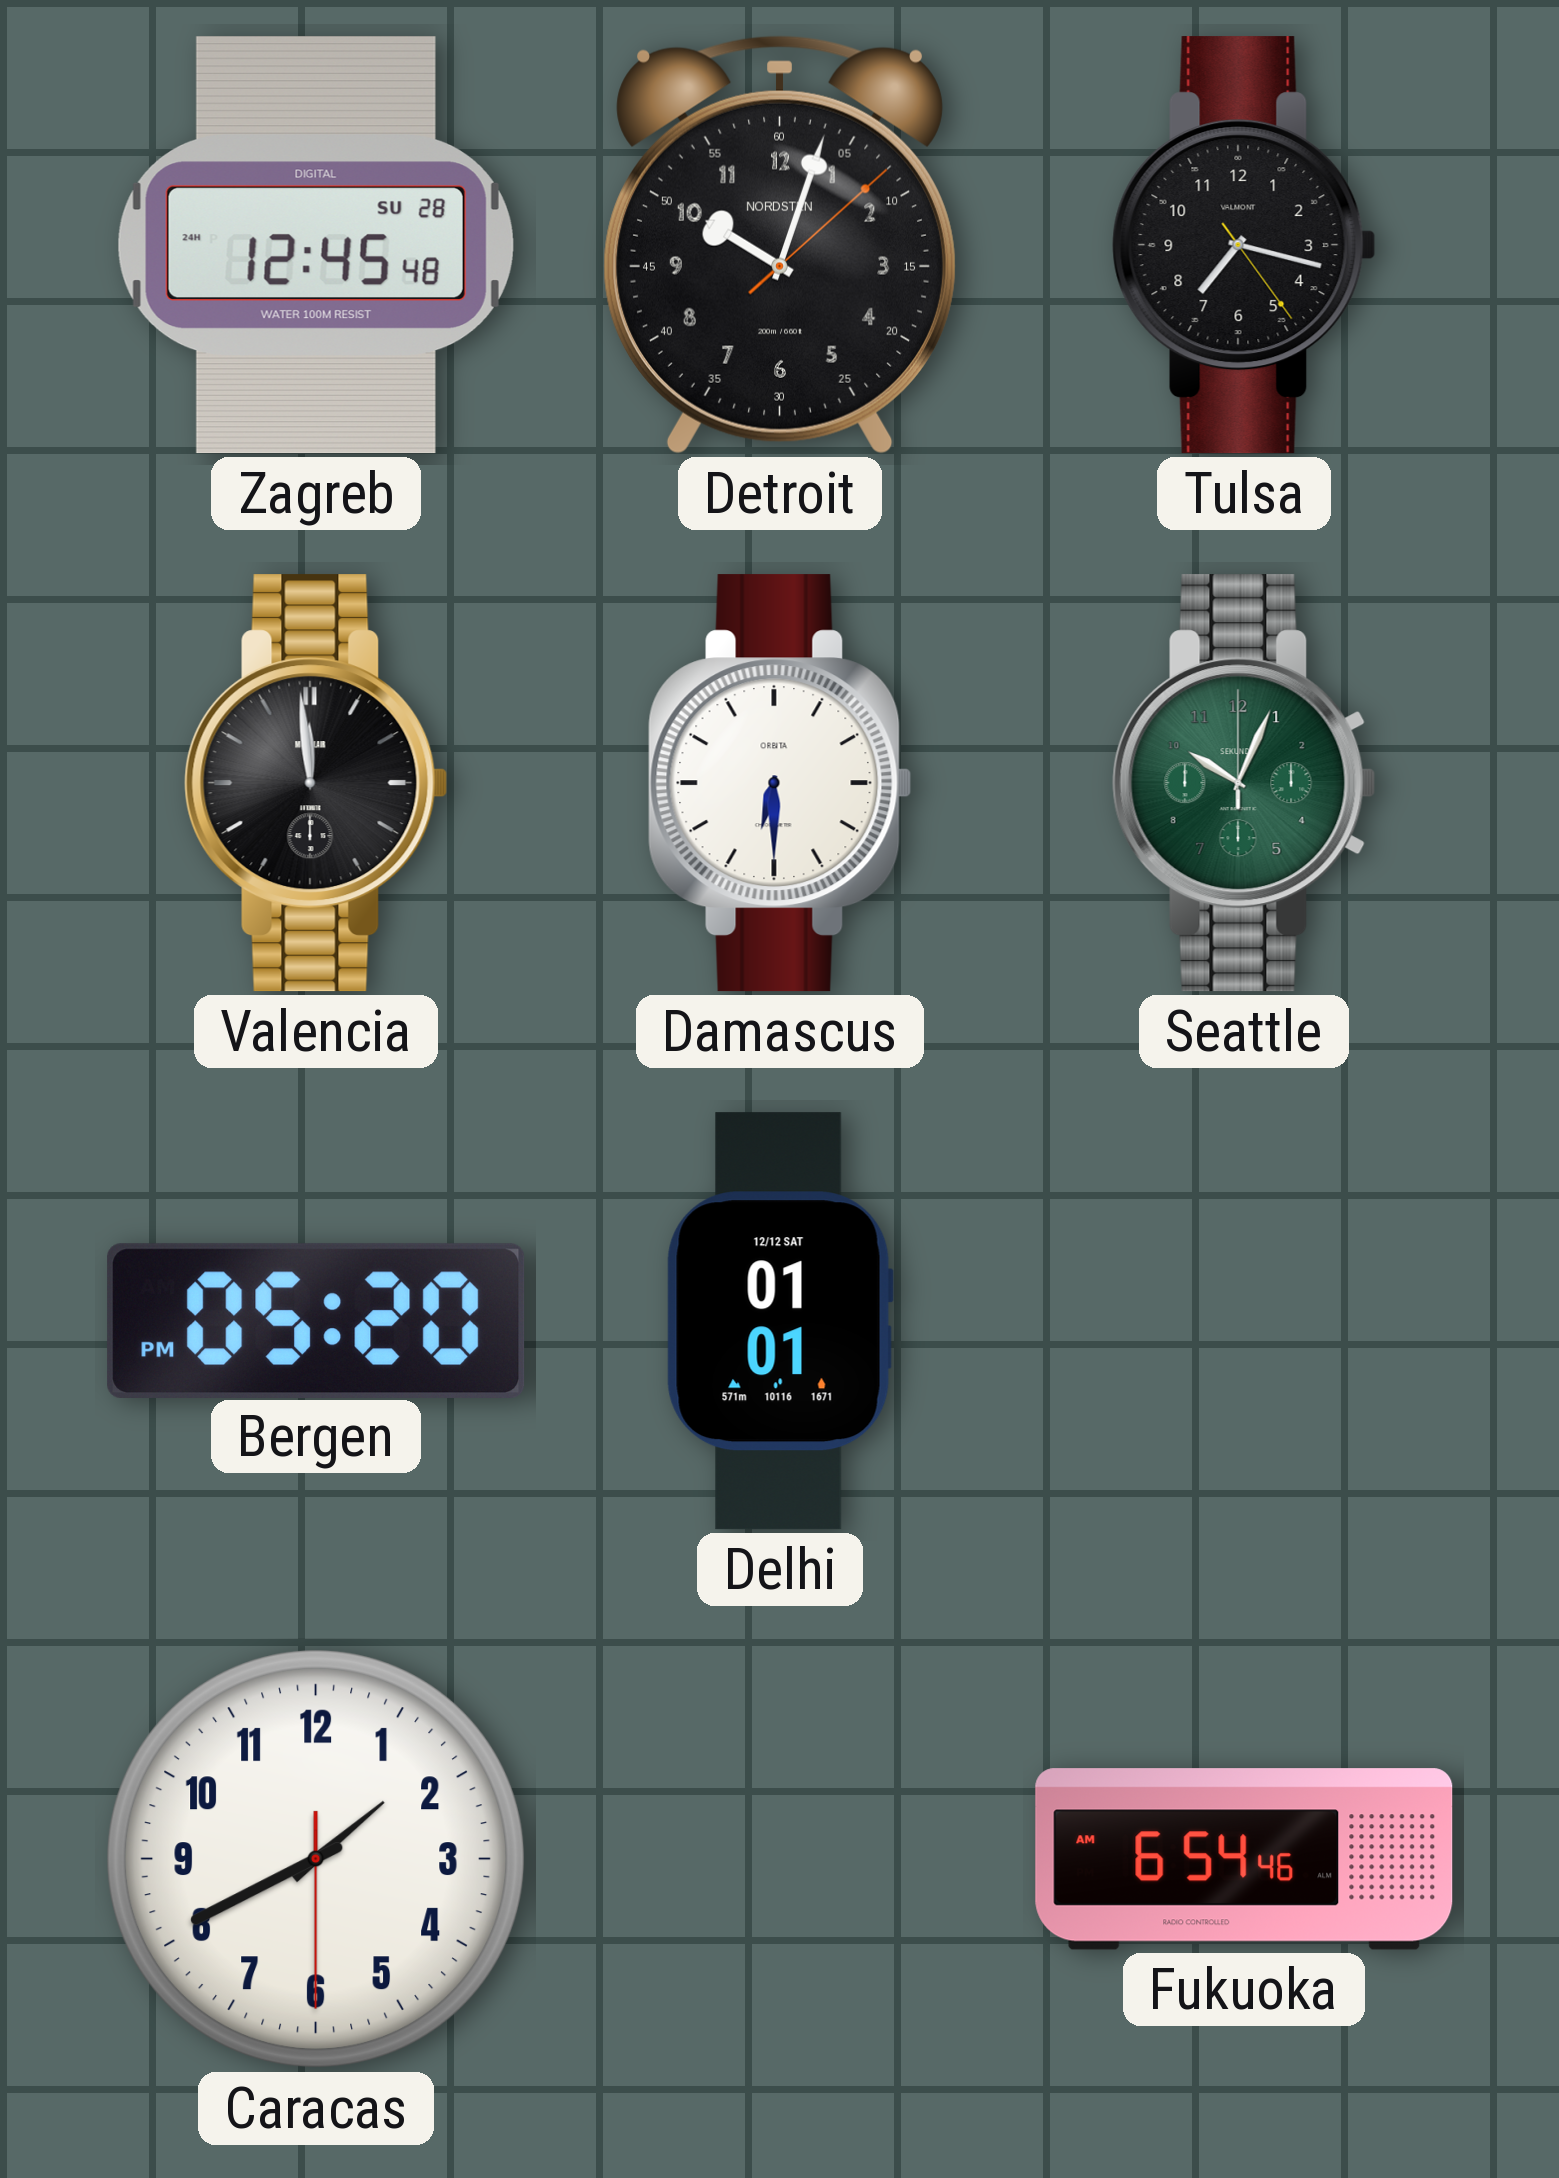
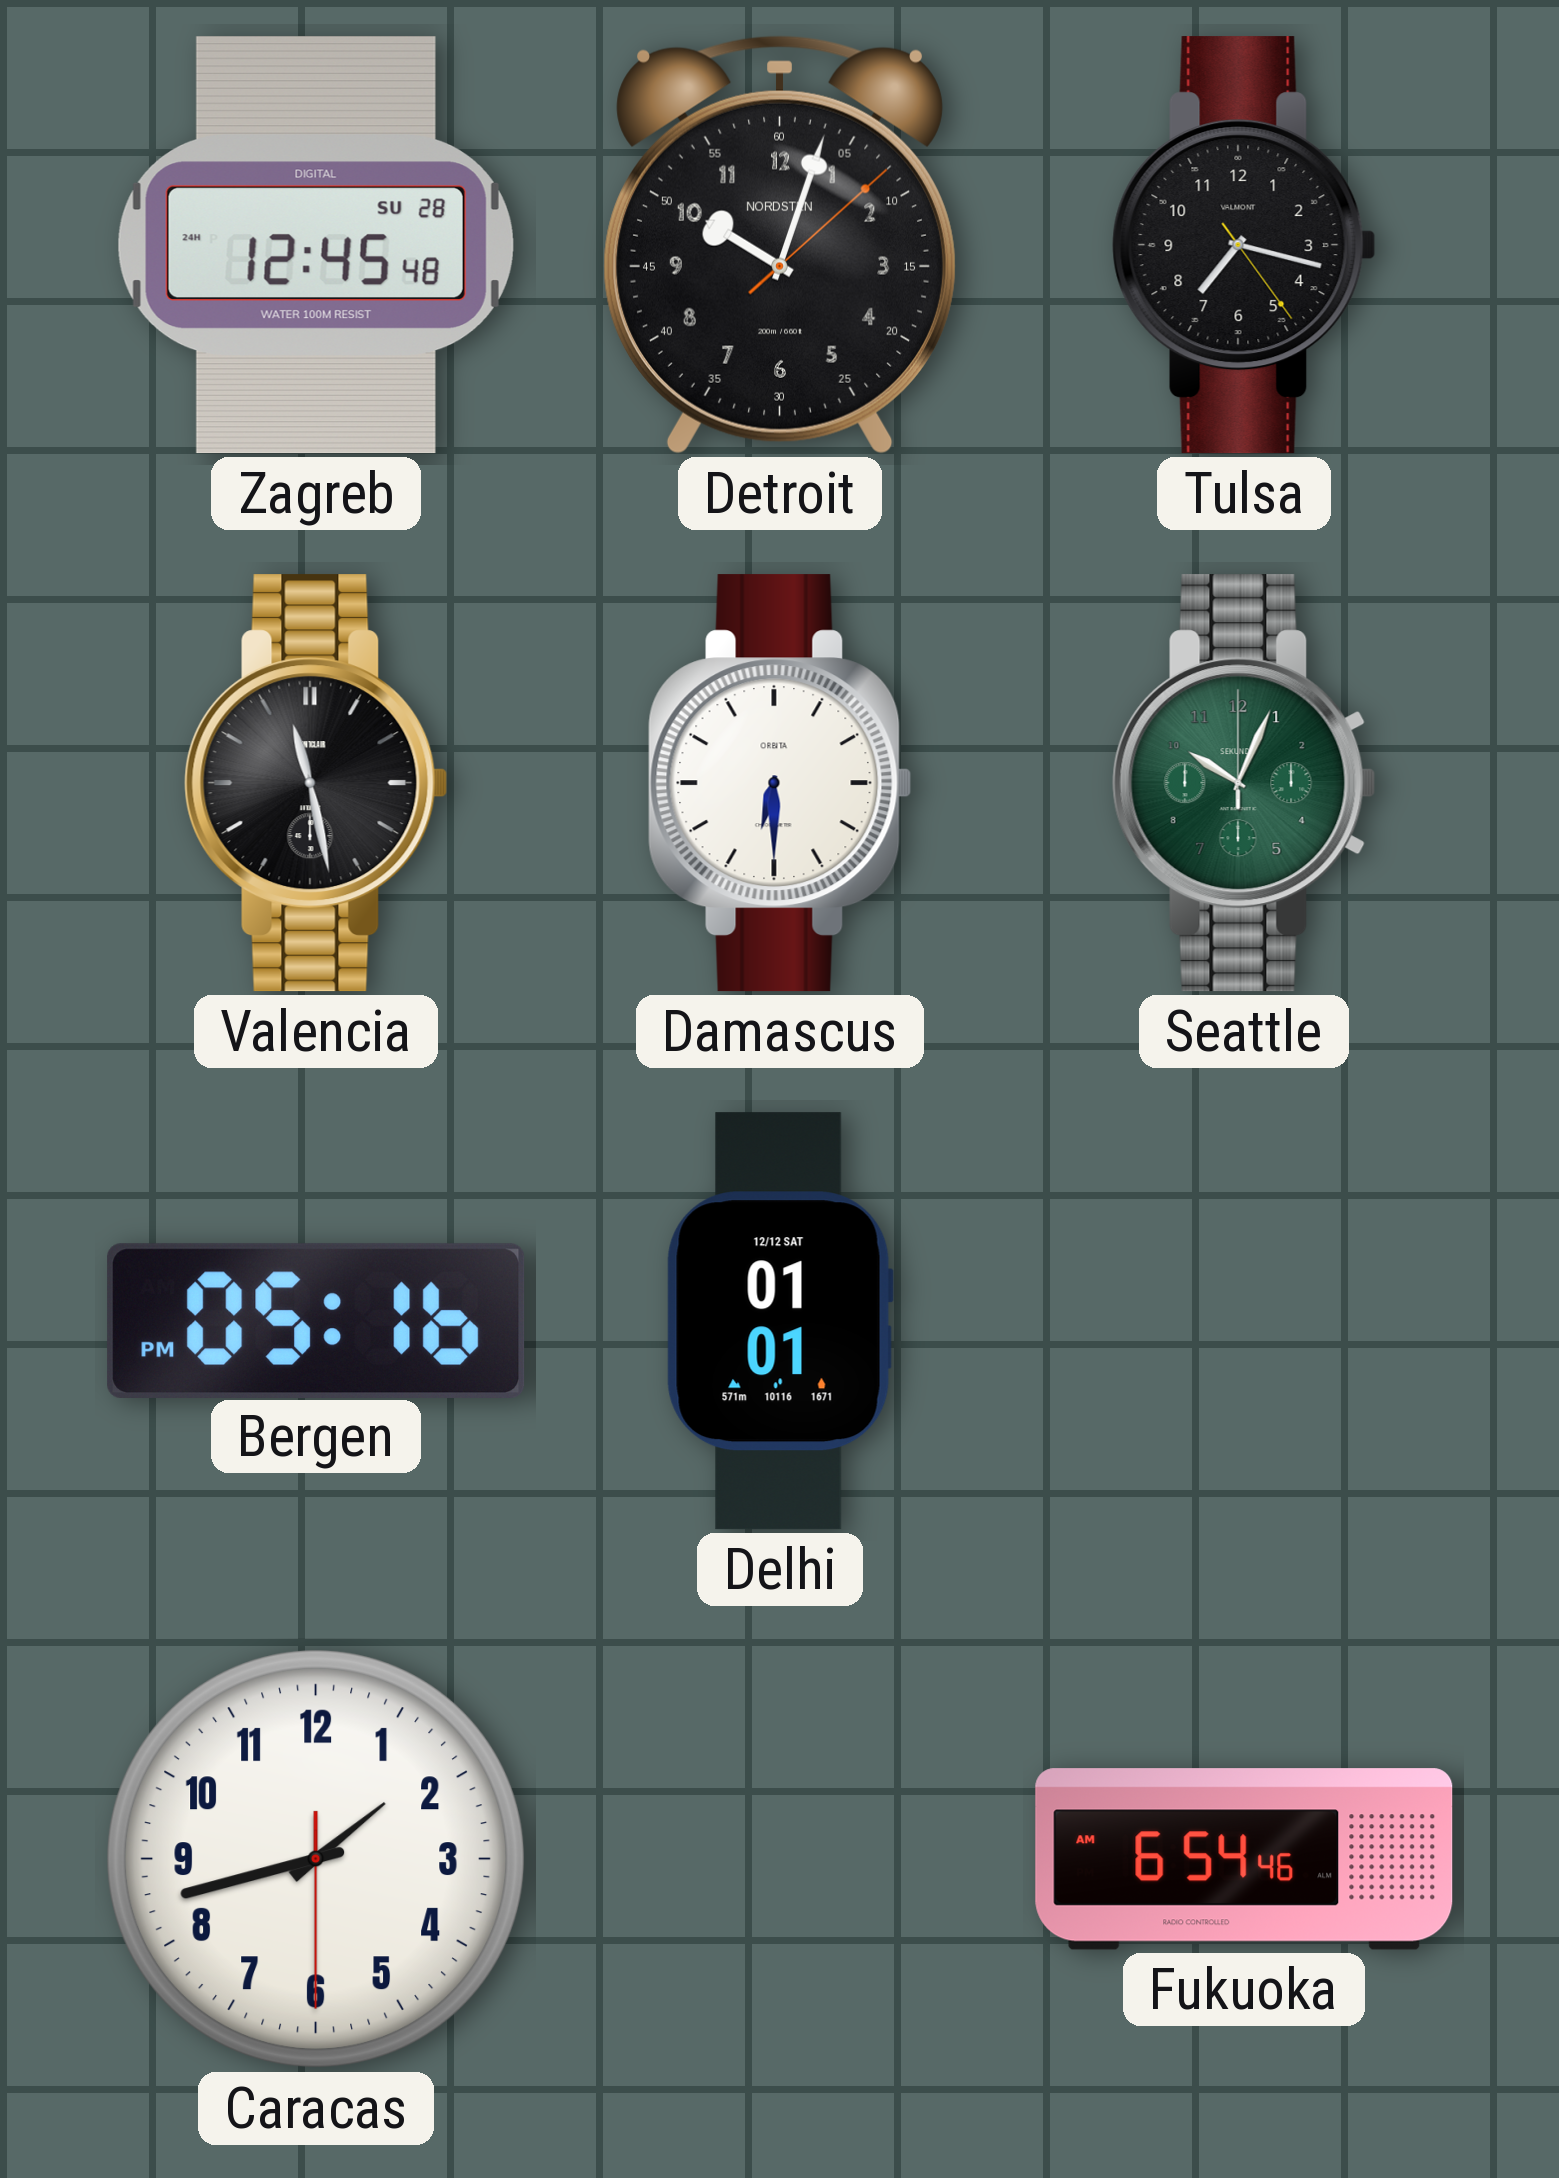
Valencia: 11:59 -> 11:28 (316, 783)
Bergen: 05:20 -> 05:16 (316, 1320)
Caracas: 1:40 -> 1:42 (316, 1859)
